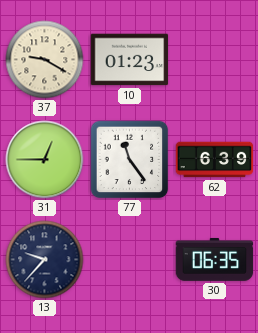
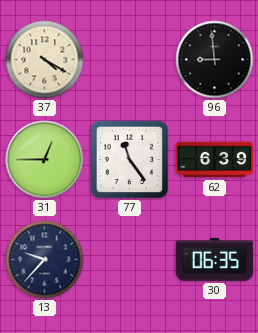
37: 9:20 -> 4:20 (45, 60)
10: 01:23 -> none (130, 60)
96: none -> 8:59 (215, 60)
